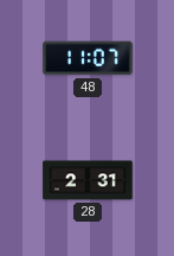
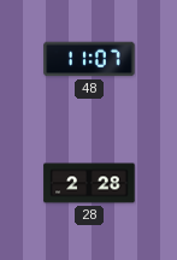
28: 2:31 -> 2:28 (89, 183)
